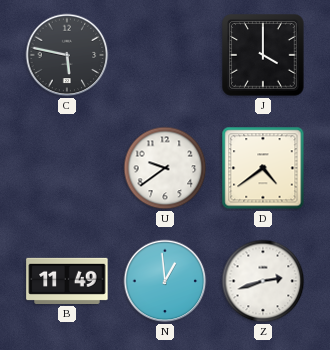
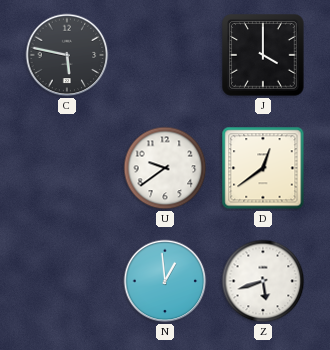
D: 4:39 -> 12:39 (263, 168)
B: 11:49 -> none (67, 281)
Z: 2:42 -> 5:42 (263, 281)
